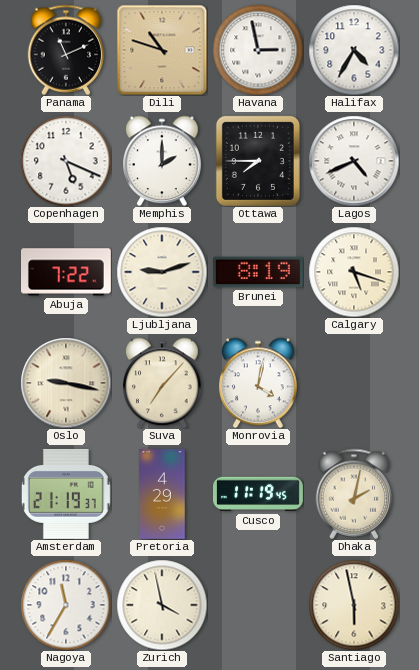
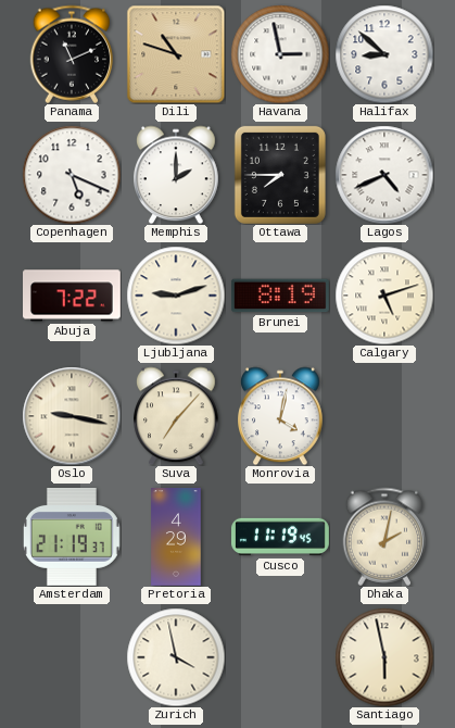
Halifax: 4:35 -> 8:52 (384, 54)
Calgary: 5:18 -> 5:12 (384, 296)
Nagoya: 11:35 -> none (66, 605)
